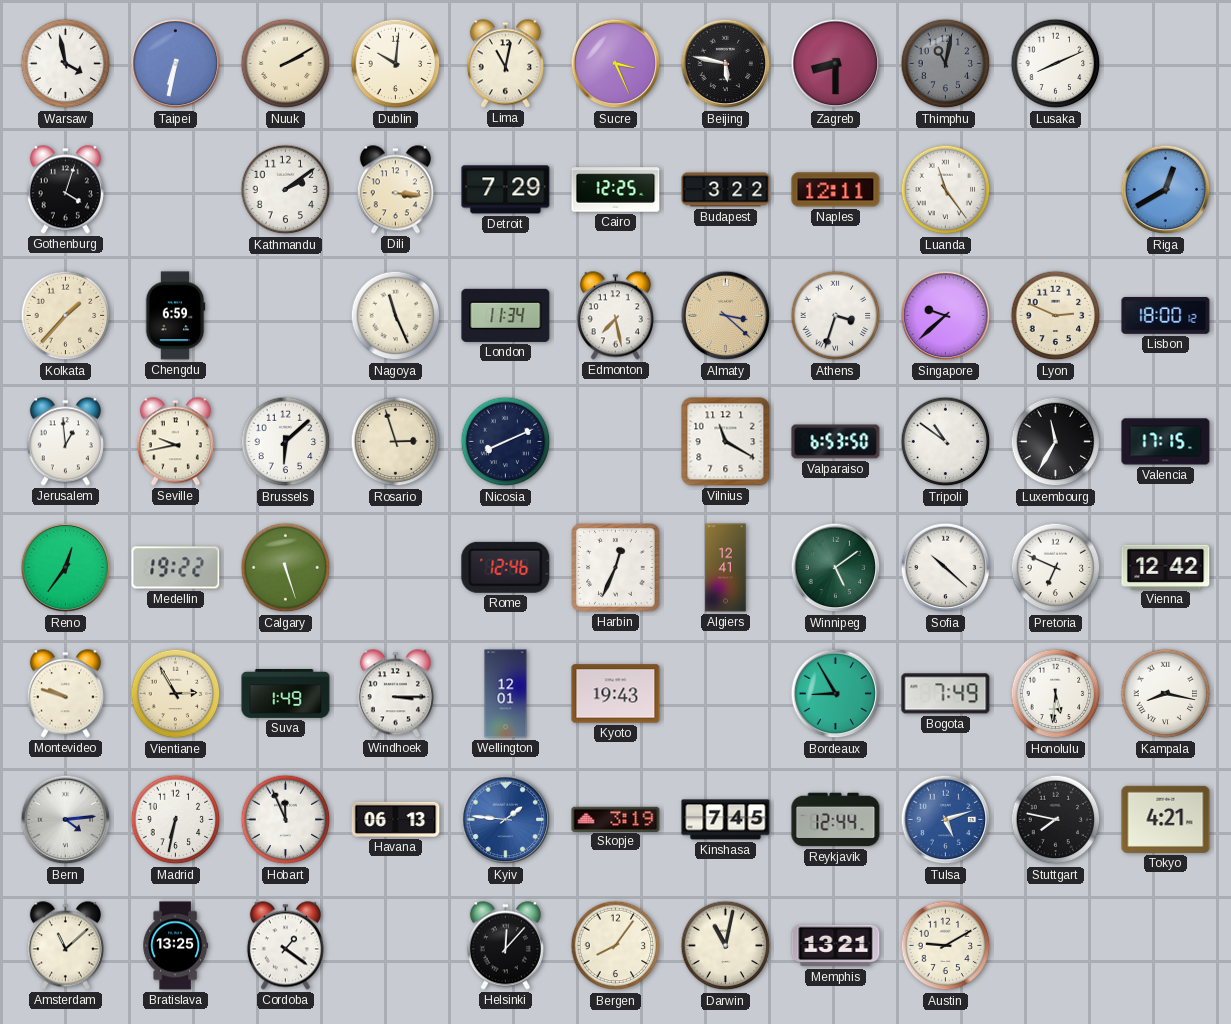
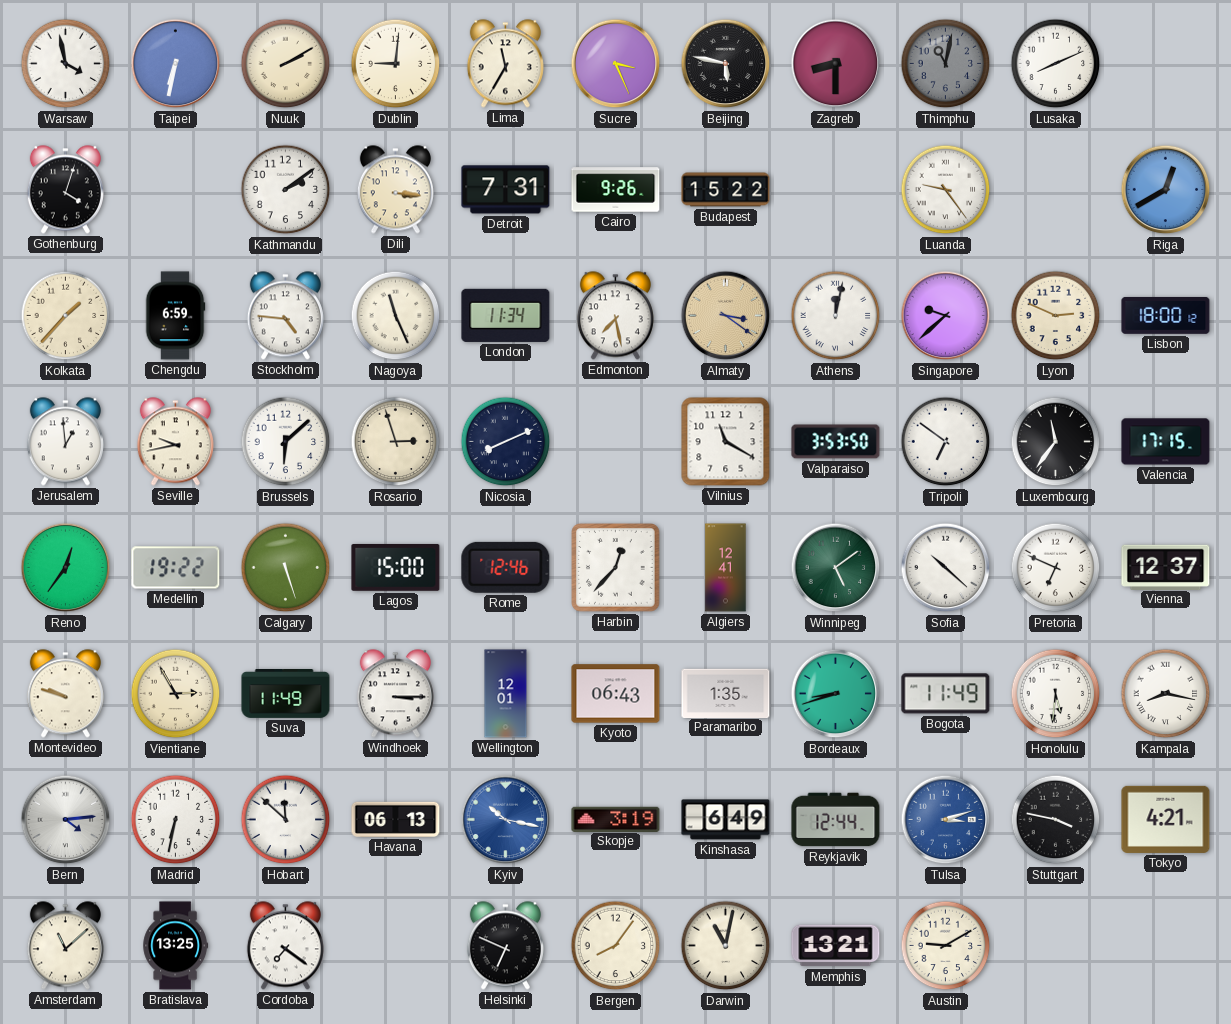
Dublin: 10:01 -> 9:01 (396, 64)
Lima: 11:02 -> 11:35 (505, 64)
Detroit: 7:29 -> 7:31 (506, 190)
Cairo: 12:25 -> 9:26 (616, 190)
Budapest: 3:22 -> 15:22 (726, 190)
Naples: 12:11 -> none (836, 190)
Luanda: 11:24 -> 9:24 (946, 190)
Stockholm: none -> 4:46 (285, 316)
Almaty: 3:22 -> 3:21 (726, 316)
Athens: 3:33 -> 12:02 (836, 316)
Valparaiso: 6:53 -> 3:53 (836, 442)
Tripoli: 10:51 -> 6:51 (946, 442)
Luxembourg: 11:35 -> 11:36 (1056, 442)
Lagos: none -> 15:00 (396, 567)
Harbin: 12:34 -> 12:37 (616, 568)
Vienna: 12:42 -> 12:37 (1166, 567)
Suva: 1:49 -> 11:49 (286, 694)
Kyoto: 19:43 -> 06:43 (616, 694)
Paramaribo: none -> 1:35 (726, 693)
Bordeaux: 8:55 -> 8:42 (836, 694)
Bogota: 7:49 -> 11:49 (946, 694)
Hobart: 11:56 -> 11:52 (286, 820)
Kyiv: 1:46 -> 10:17 (506, 820)
Kinshasa: 7:45 -> 6:49 (726, 820)
Tulsa: 5:12 -> 3:12 (946, 820)
Stuttgart: 7:47 -> 3:47 (1056, 820)
Cordoba: 1:21 -> 7:21 (285, 946)
Helsinki: 12:07 -> 6:49 (505, 946)
